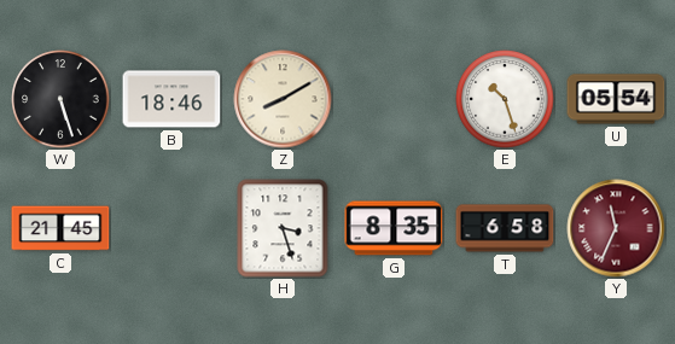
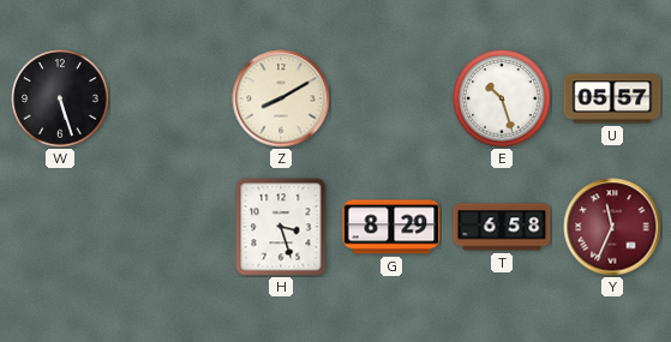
B: 18:46 -> none (171, 99)
U: 05:54 -> 05:57 (612, 98)
C: 21:45 -> none (60, 228)
G: 8:35 -> 8:29 (391, 227)
